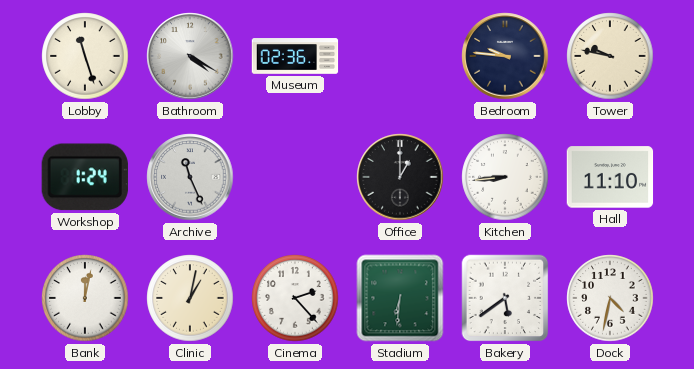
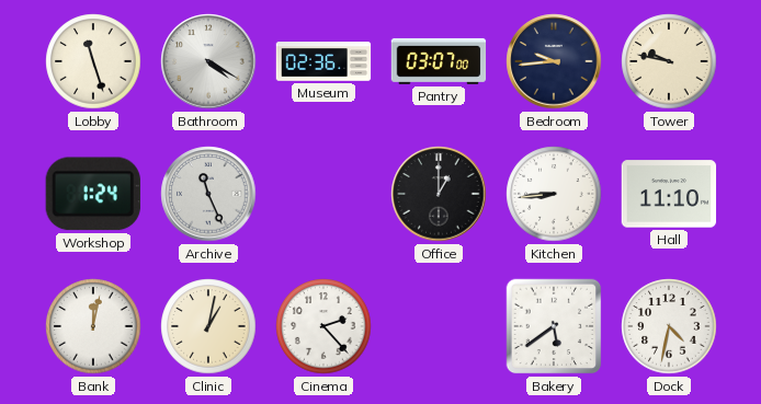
Pantry: none -> 03:07 (439, 61)
Bedroom: 9:46 -> 9:44 (554, 61)
Stadium: 6:31 -> none (400, 298)
